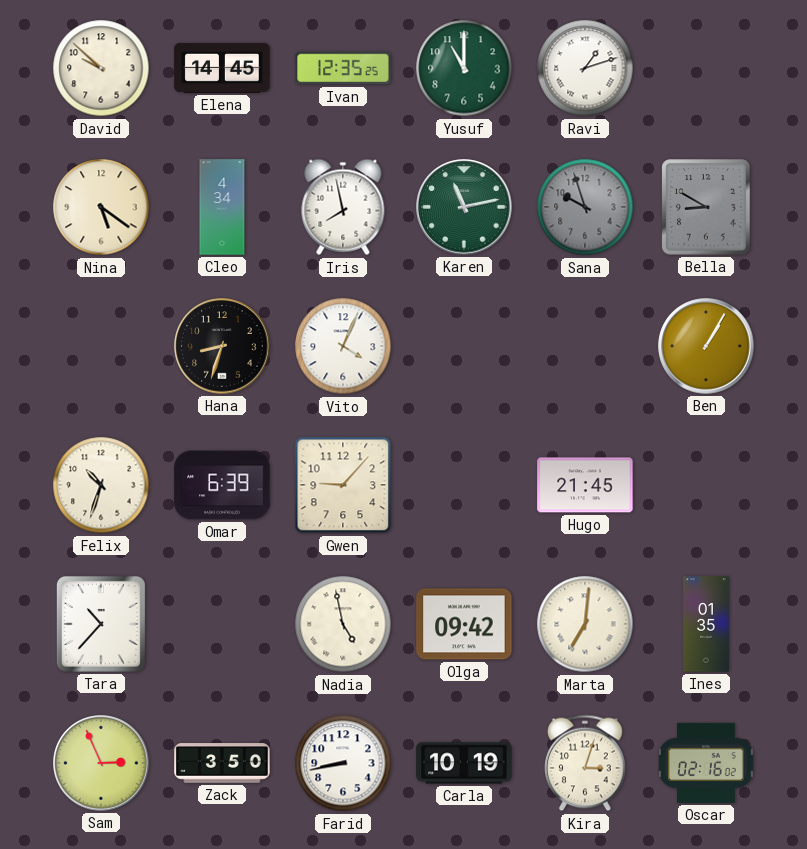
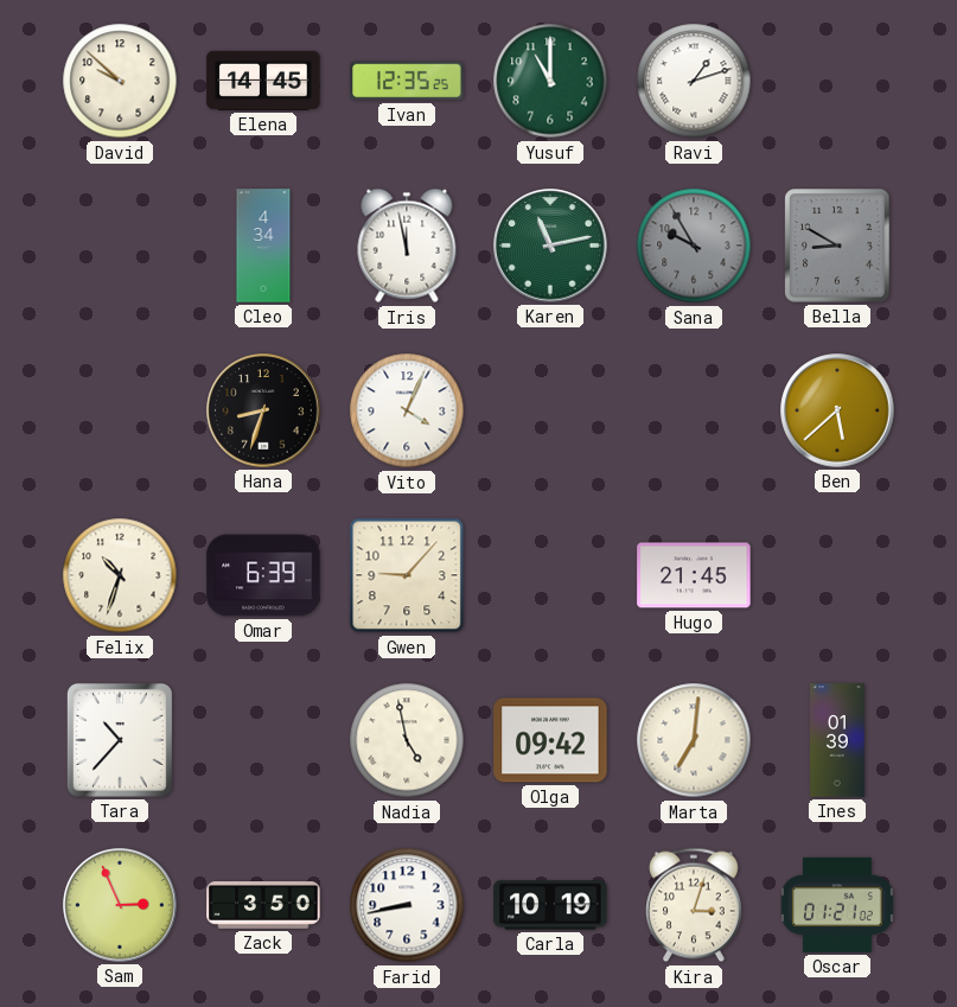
Nina: 5:21 -> none (101, 207)
Iris: 7:58 -> 11:58 (407, 246)
Sana: 9:57 -> 9:55 (694, 246)
Ben: 1:05 -> 5:38 (837, 410)
Ines: 01:35 -> 01:39 (837, 740)
Oscar: 02:16 -> 01:21 (837, 905)
